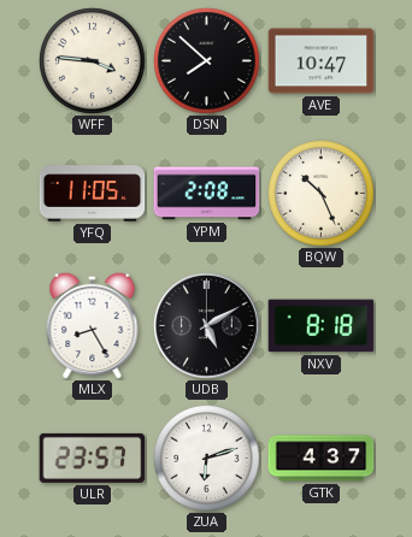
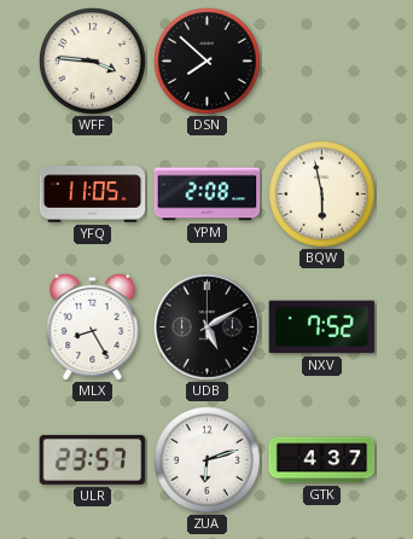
AVE: 10:47 -> none (322, 61)
BQW: 10:26 -> 5:58 (322, 195)
NXV: 8:18 -> 7:52 (322, 328)
